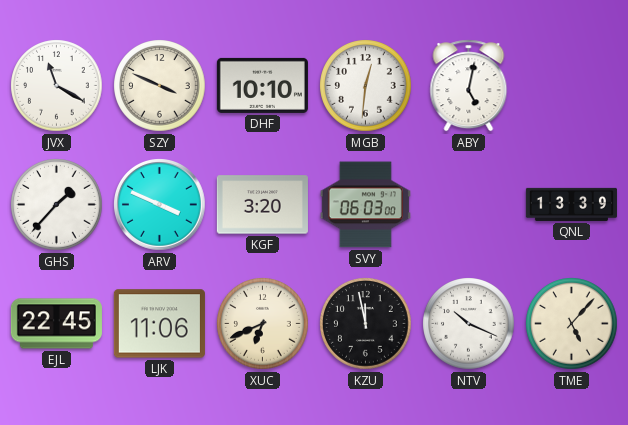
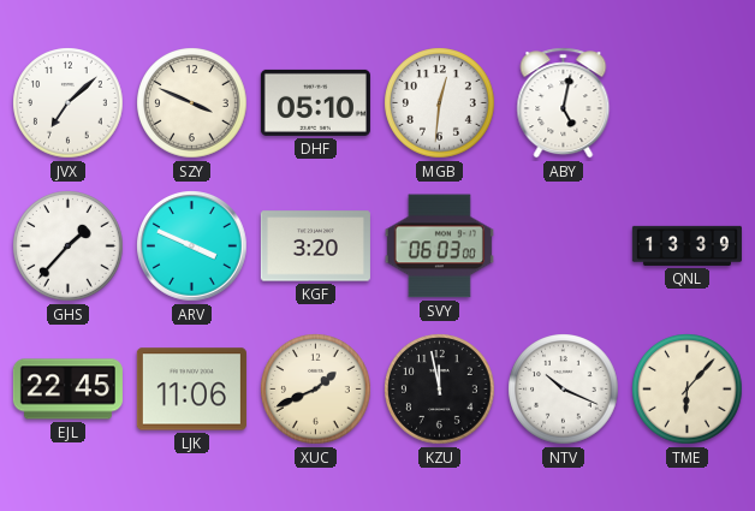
JVX: 11:20 -> 7:08 (69, 103)
DHF: 10:10 -> 05:10 (315, 102)
XUC: 6:41 -> 1:41 (316, 390)
TME: 5:07 -> 6:07 (688, 390)
